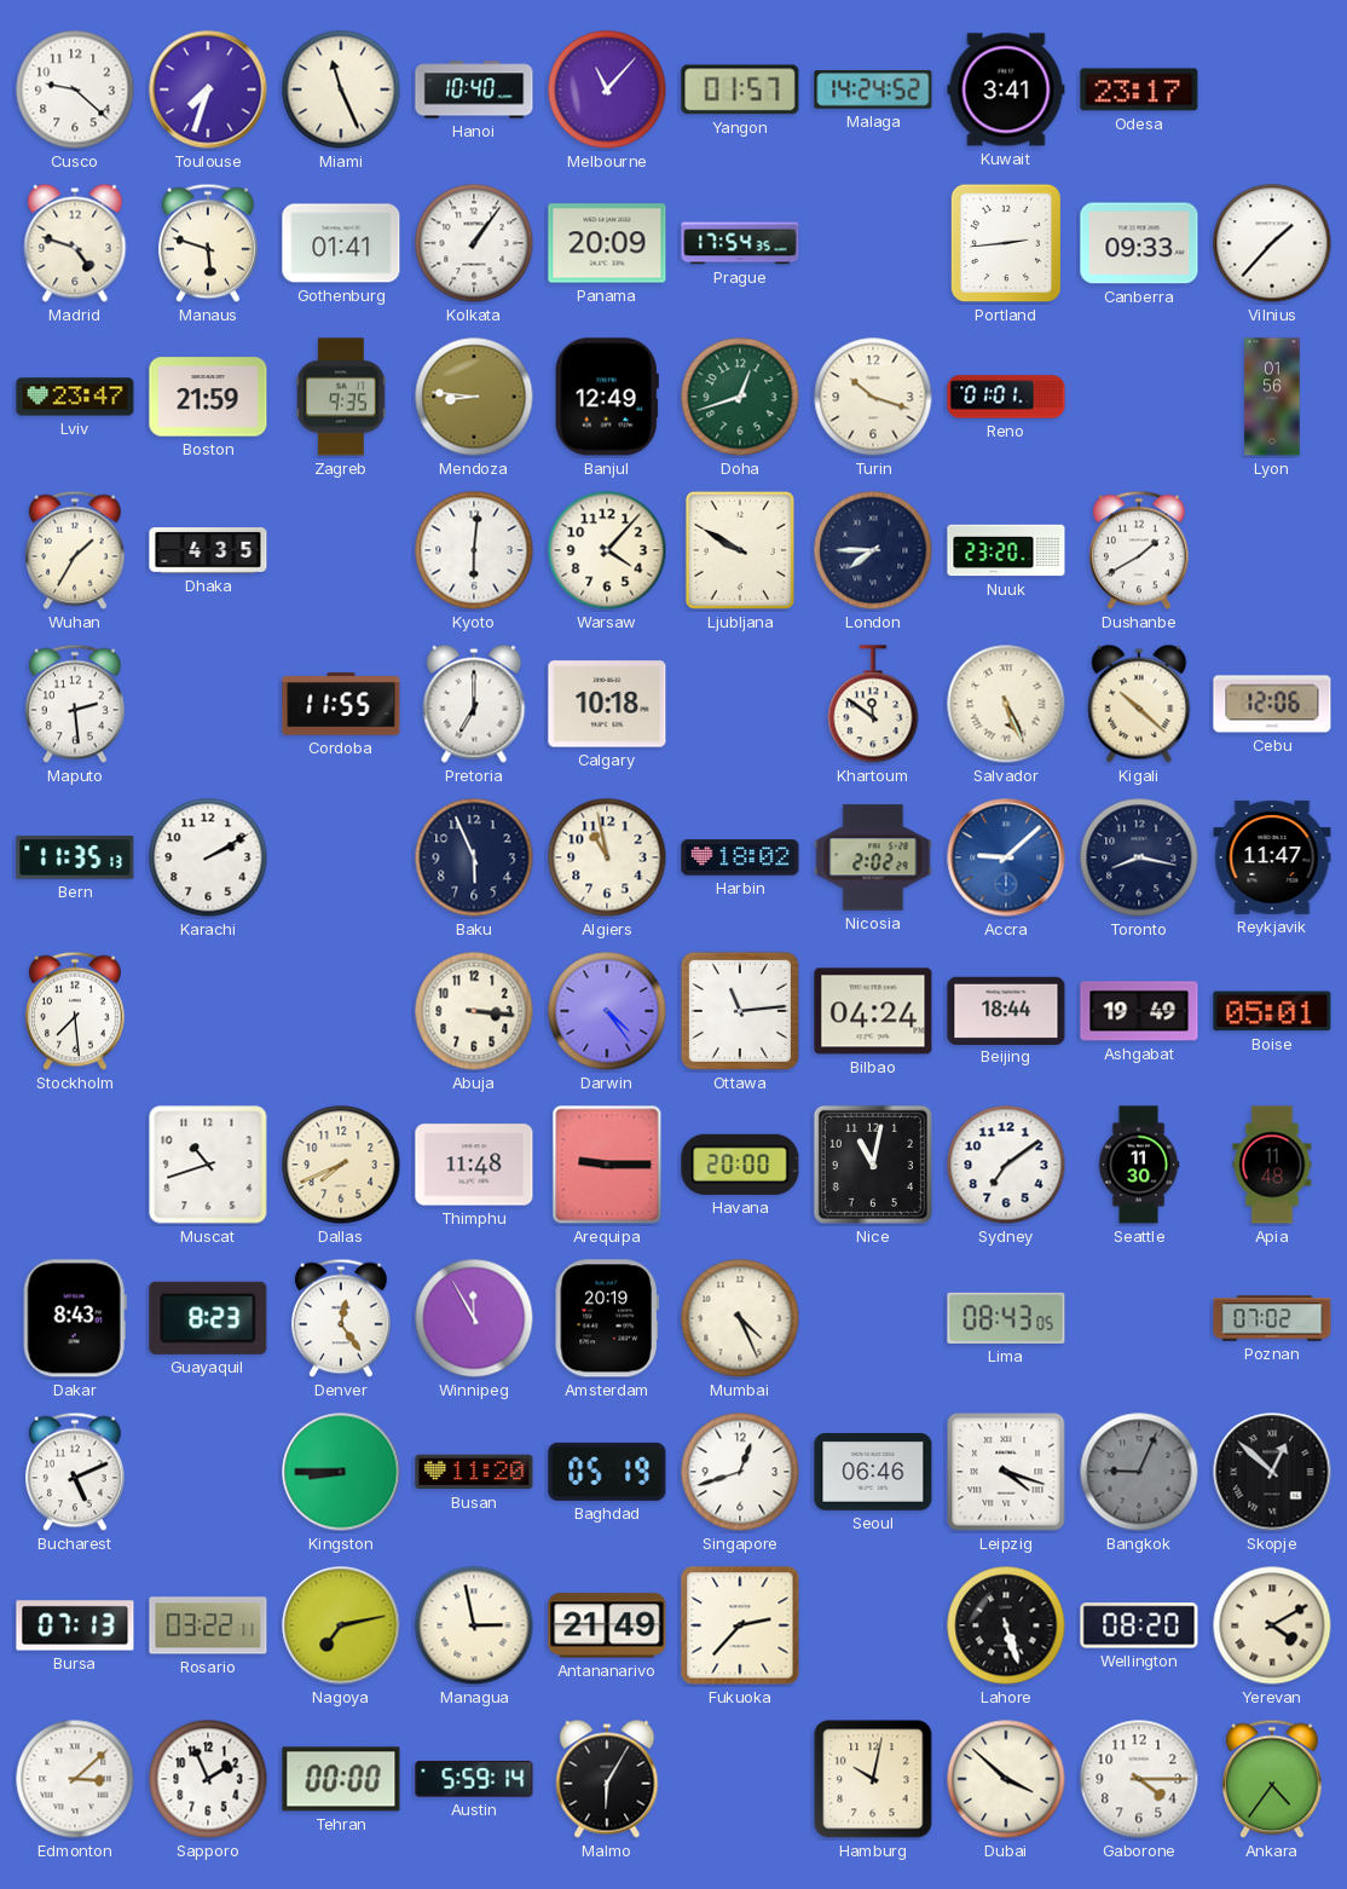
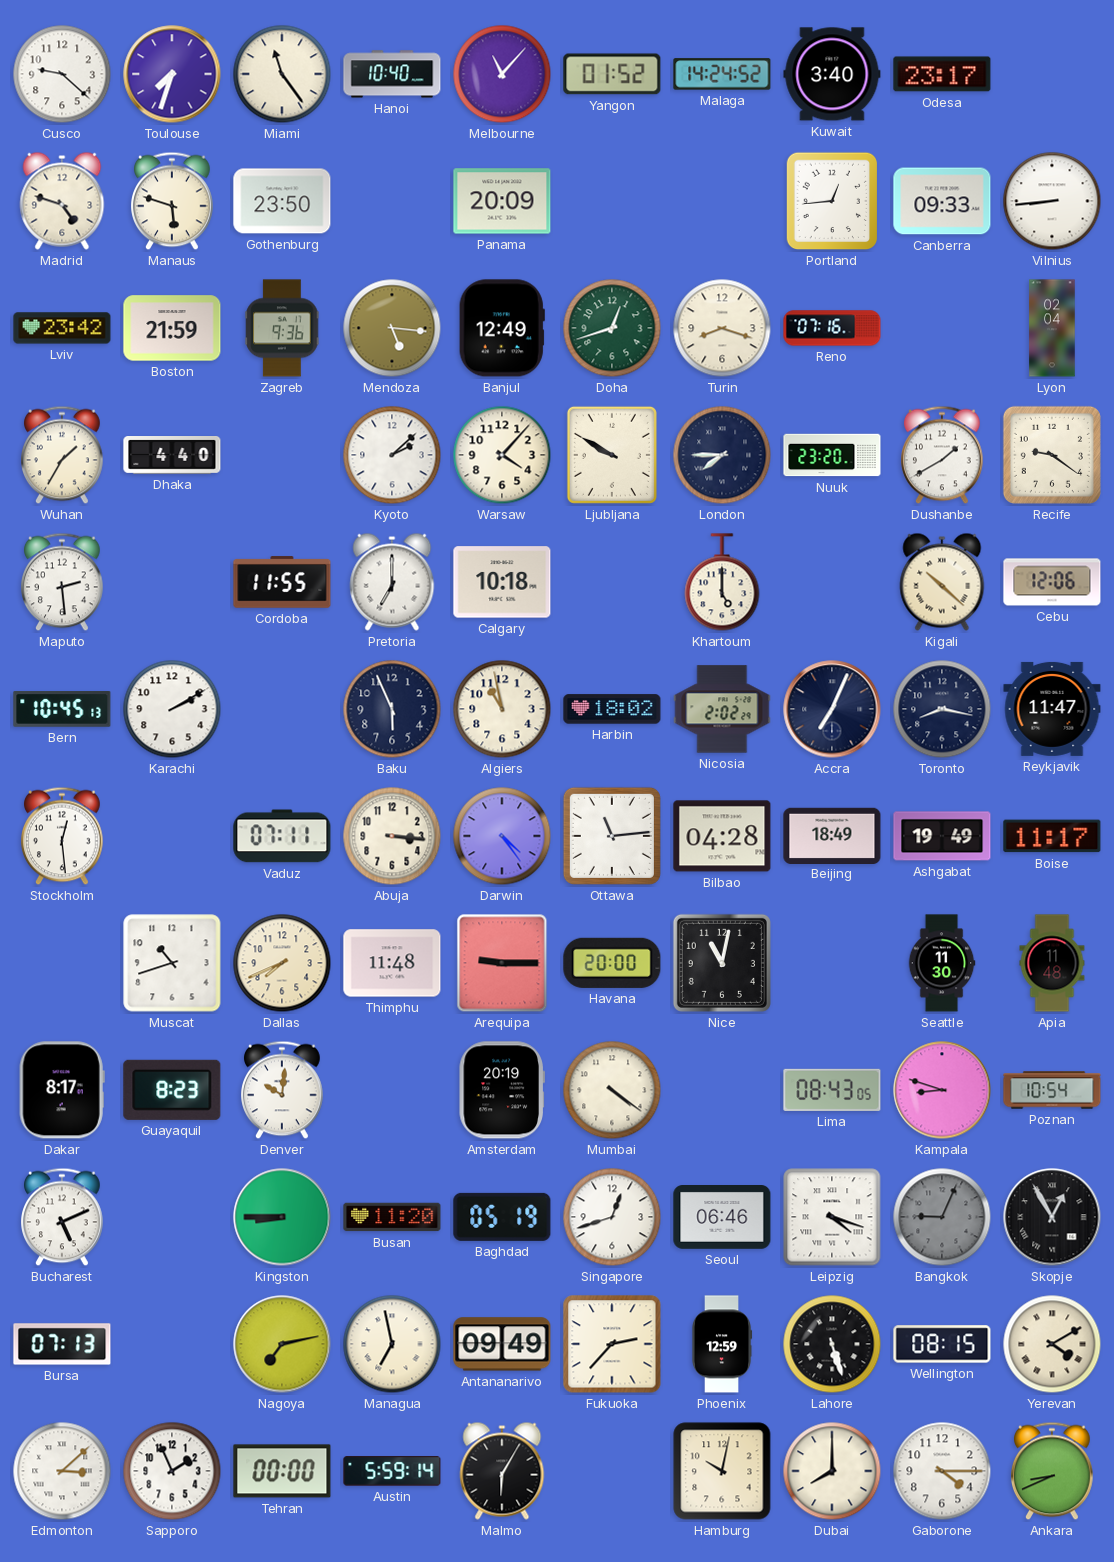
Miami: 11:26 -> 11:24 (282, 74)
Yangon: 01:57 -> 01:52 (612, 74)
Kuwait: 3:41 -> 3:40 (832, 74)
Gothenburg: 01:41 -> 23:50 (282, 201)
Kolkata: 1:06 -> none (474, 243)
Prague: 17:54 -> none (740, 243)
Portland: 2:44 -> 12:44 (832, 201)
Vilnius: 1:37 -> 8:44 (1052, 201)
Lviv: 23:47 -> 23:42 (62, 328)
Zagreb: 9:35 -> 9:36 (282, 328)
Mendoza: 8:46 -> 5:16 (392, 328)
Turin: 10:18 -> 8:18 (722, 328)
Reno: 01:01 -> 07:16 (832, 328)
Lyon: 01:56 -> 02:04 (1052, 328)
Dhaka: 4:35 -> 4:40 (172, 456)
Kyoto: 6:01 -> 2:08 (392, 455)
Recife: none -> 9:21 (1052, 455)
Khartoum: 11:51 -> 5:00 (722, 582)
Salvador: 5:26 -> none (1006, 704)
Bern: 11:35 -> 10:45 (62, 710)
Accra: 9:08 -> 7:04 (832, 709)
Accra dial: blue -> navy (832, 709)
Stockholm: 7:29 -> 12:29 (63, 836)
Vaduz: none -> 07:11 (282, 836)
Bilbao: 04:24 -> 04:28 (722, 836)
Beijing: 18:44 -> 18:49 (832, 835)
Boise: 05:01 -> 11:17 (1052, 836)
Sydney: 7:09 -> none (1006, 1165)
Dakar: 8:43 -> 8:17 (62, 1090)
Denver: 12:24 -> 10:01 (283, 1090)
Winnipeg: 11:55 -> none (474, 1318)
Mumbai: 4:26 -> 4:21 (612, 1090)
Kampala: none -> 8:48 (942, 1090)
Poznan: 07:02 -> 10:54 (1052, 1090)
Skopje: 12:52 -> 12:55 (1052, 1217)
Rosario: 03:22 -> none (208, 1625)
Managua: 2:58 -> 6:58 (392, 1344)
Antananarivo: 21:49 -> 09:49 (502, 1344)
Phoenix: none -> 12:59 (722, 1344)
Wellington: 08:20 -> 08:15 (942, 1344)
Dubai: 3:52 -> 8:00 (832, 1471)
Ankara: 4:36 -> 8:41 (1053, 1471)
